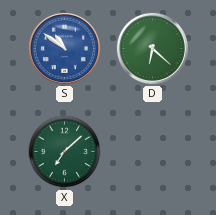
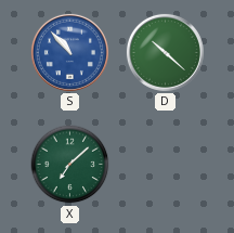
S: 10:51 -> 10:53 (69, 52)
D: 6:22 -> 10:22 (165, 52)
